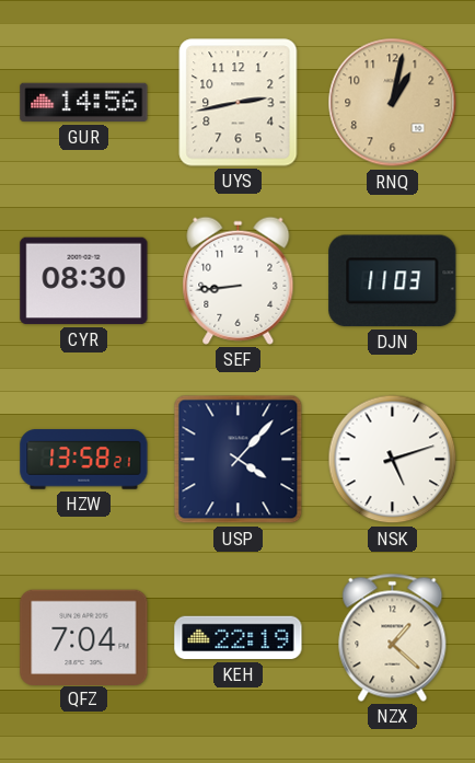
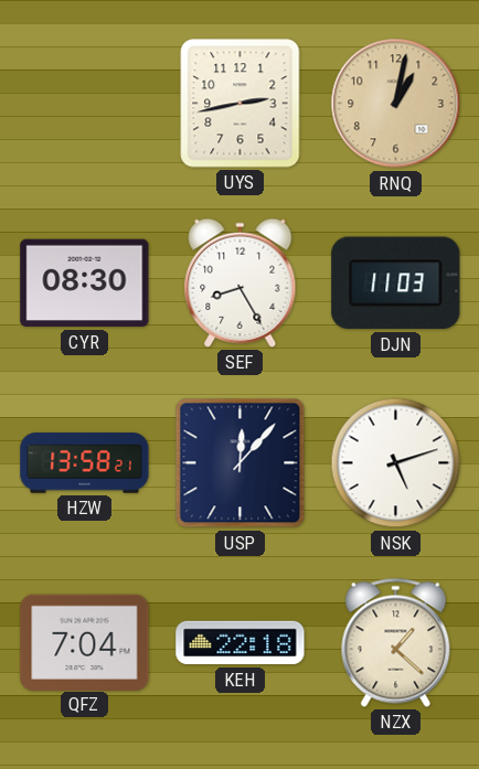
GUR: 14:56 -> none (84, 103)
SEF: 8:44 -> 8:25 (241, 282)
USP: 4:07 -> 12:07 (241, 463)
KEH: 22:19 -> 22:18 (241, 643)
